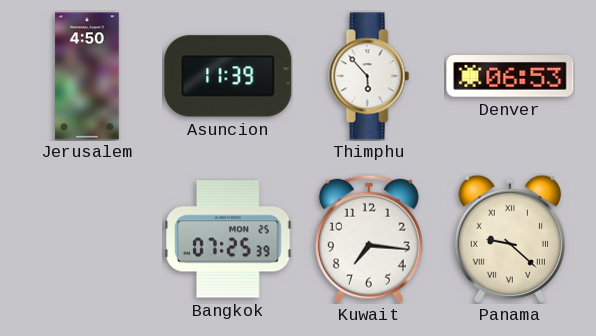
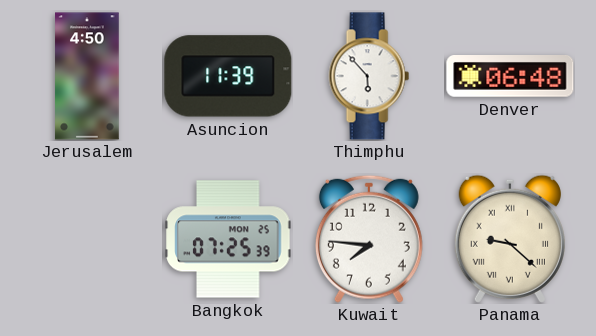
Denver: 06:53 -> 06:48 (510, 76)
Kuwait: 7:16 -> 7:46 (369, 239)
